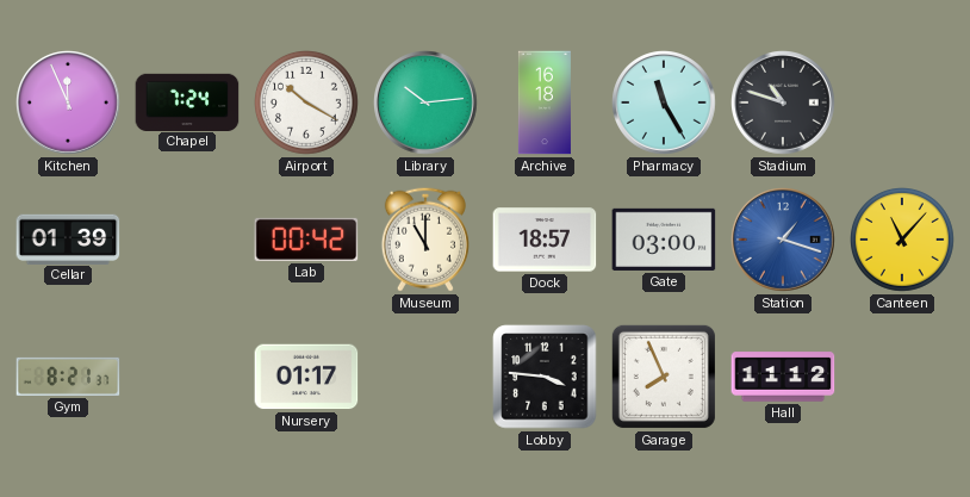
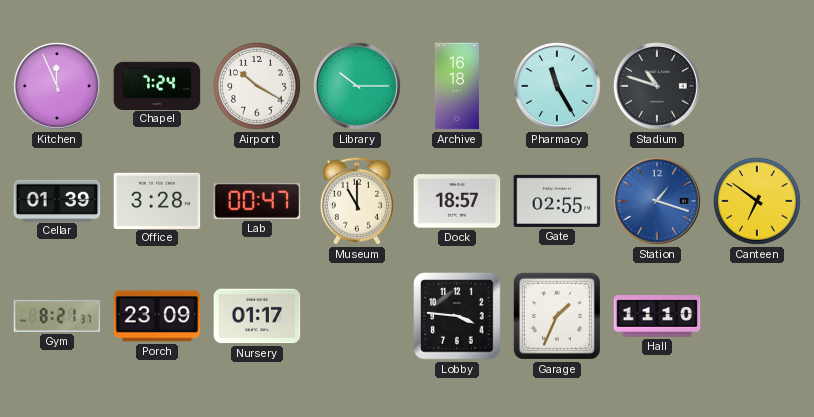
Library: 10:14 -> 10:15 (358, 87)
Office: none -> 3:28 (157, 200)
Lab: 00:42 -> 00:47 (257, 201)
Gate: 03:00 -> 02:55 (557, 201)
Canteen: 11:07 -> 6:51 (758, 202)
Porch: none -> 23:09 (157, 316)
Garage: 7:56 -> 1:34 (557, 316)
Hall: 11:12 -> 11:10 (657, 316)
